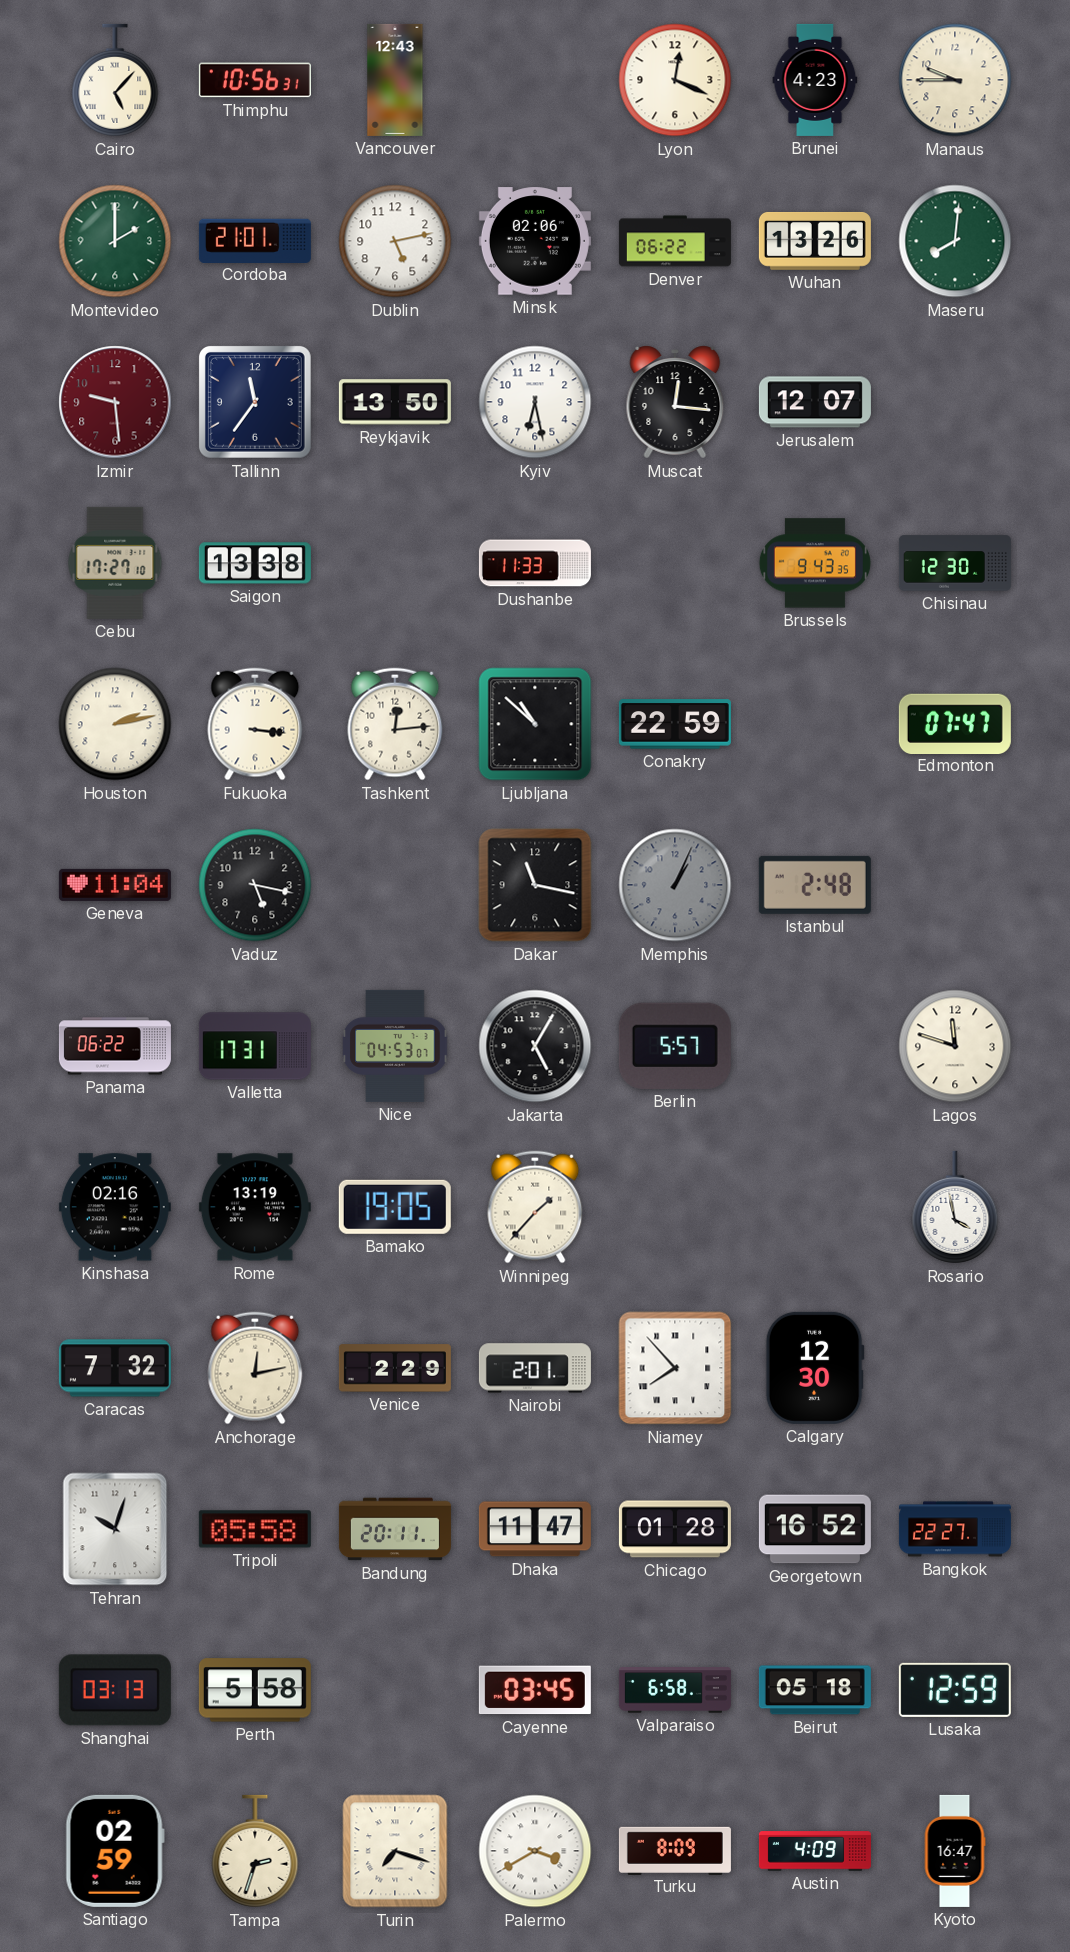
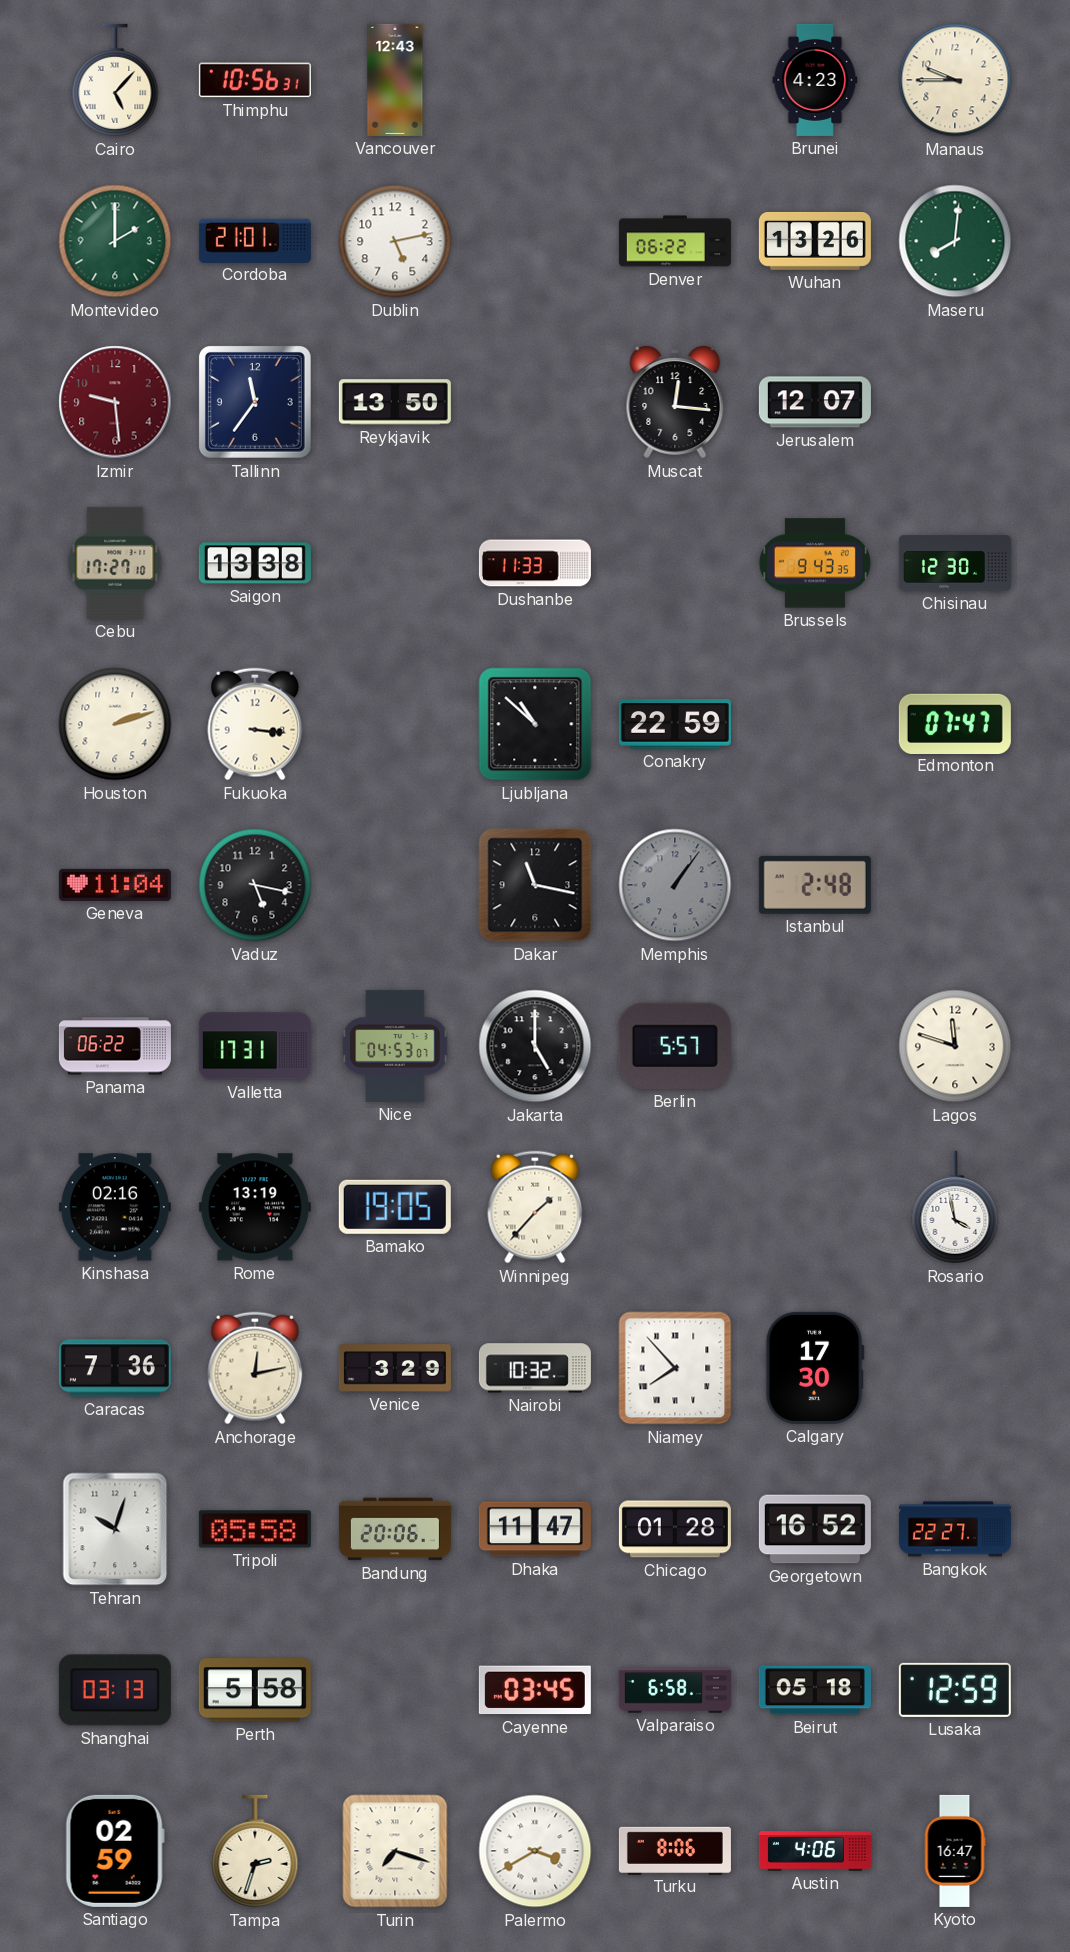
Lyon: 12:19 -> none (675, 80)
Minsk: 02:06 -> none (535, 241)
Kyiv: 6:28 -> none (535, 402)
Houston: 2:13 -> 2:12 (115, 724)
Tashkent: 12:14 -> none (395, 724)
Memphis: 1:04 -> 1:06 (675, 885)
Jakarta: 5:05 -> 5:00 (535, 1046)
Caracas: 7:32 -> 7:36 (115, 1368)
Venice: 2:29 -> 3:29 (395, 1368)
Nairobi: 2:01 -> 10:32 (535, 1368)
Calgary: 12:30 -> 17:30 (815, 1368)
Bandung: 20:11 -> 20:06 (395, 1529)
Turku: 8:09 -> 8:06 (675, 1850)
Austin: 4:09 -> 4:06 (815, 1851)
